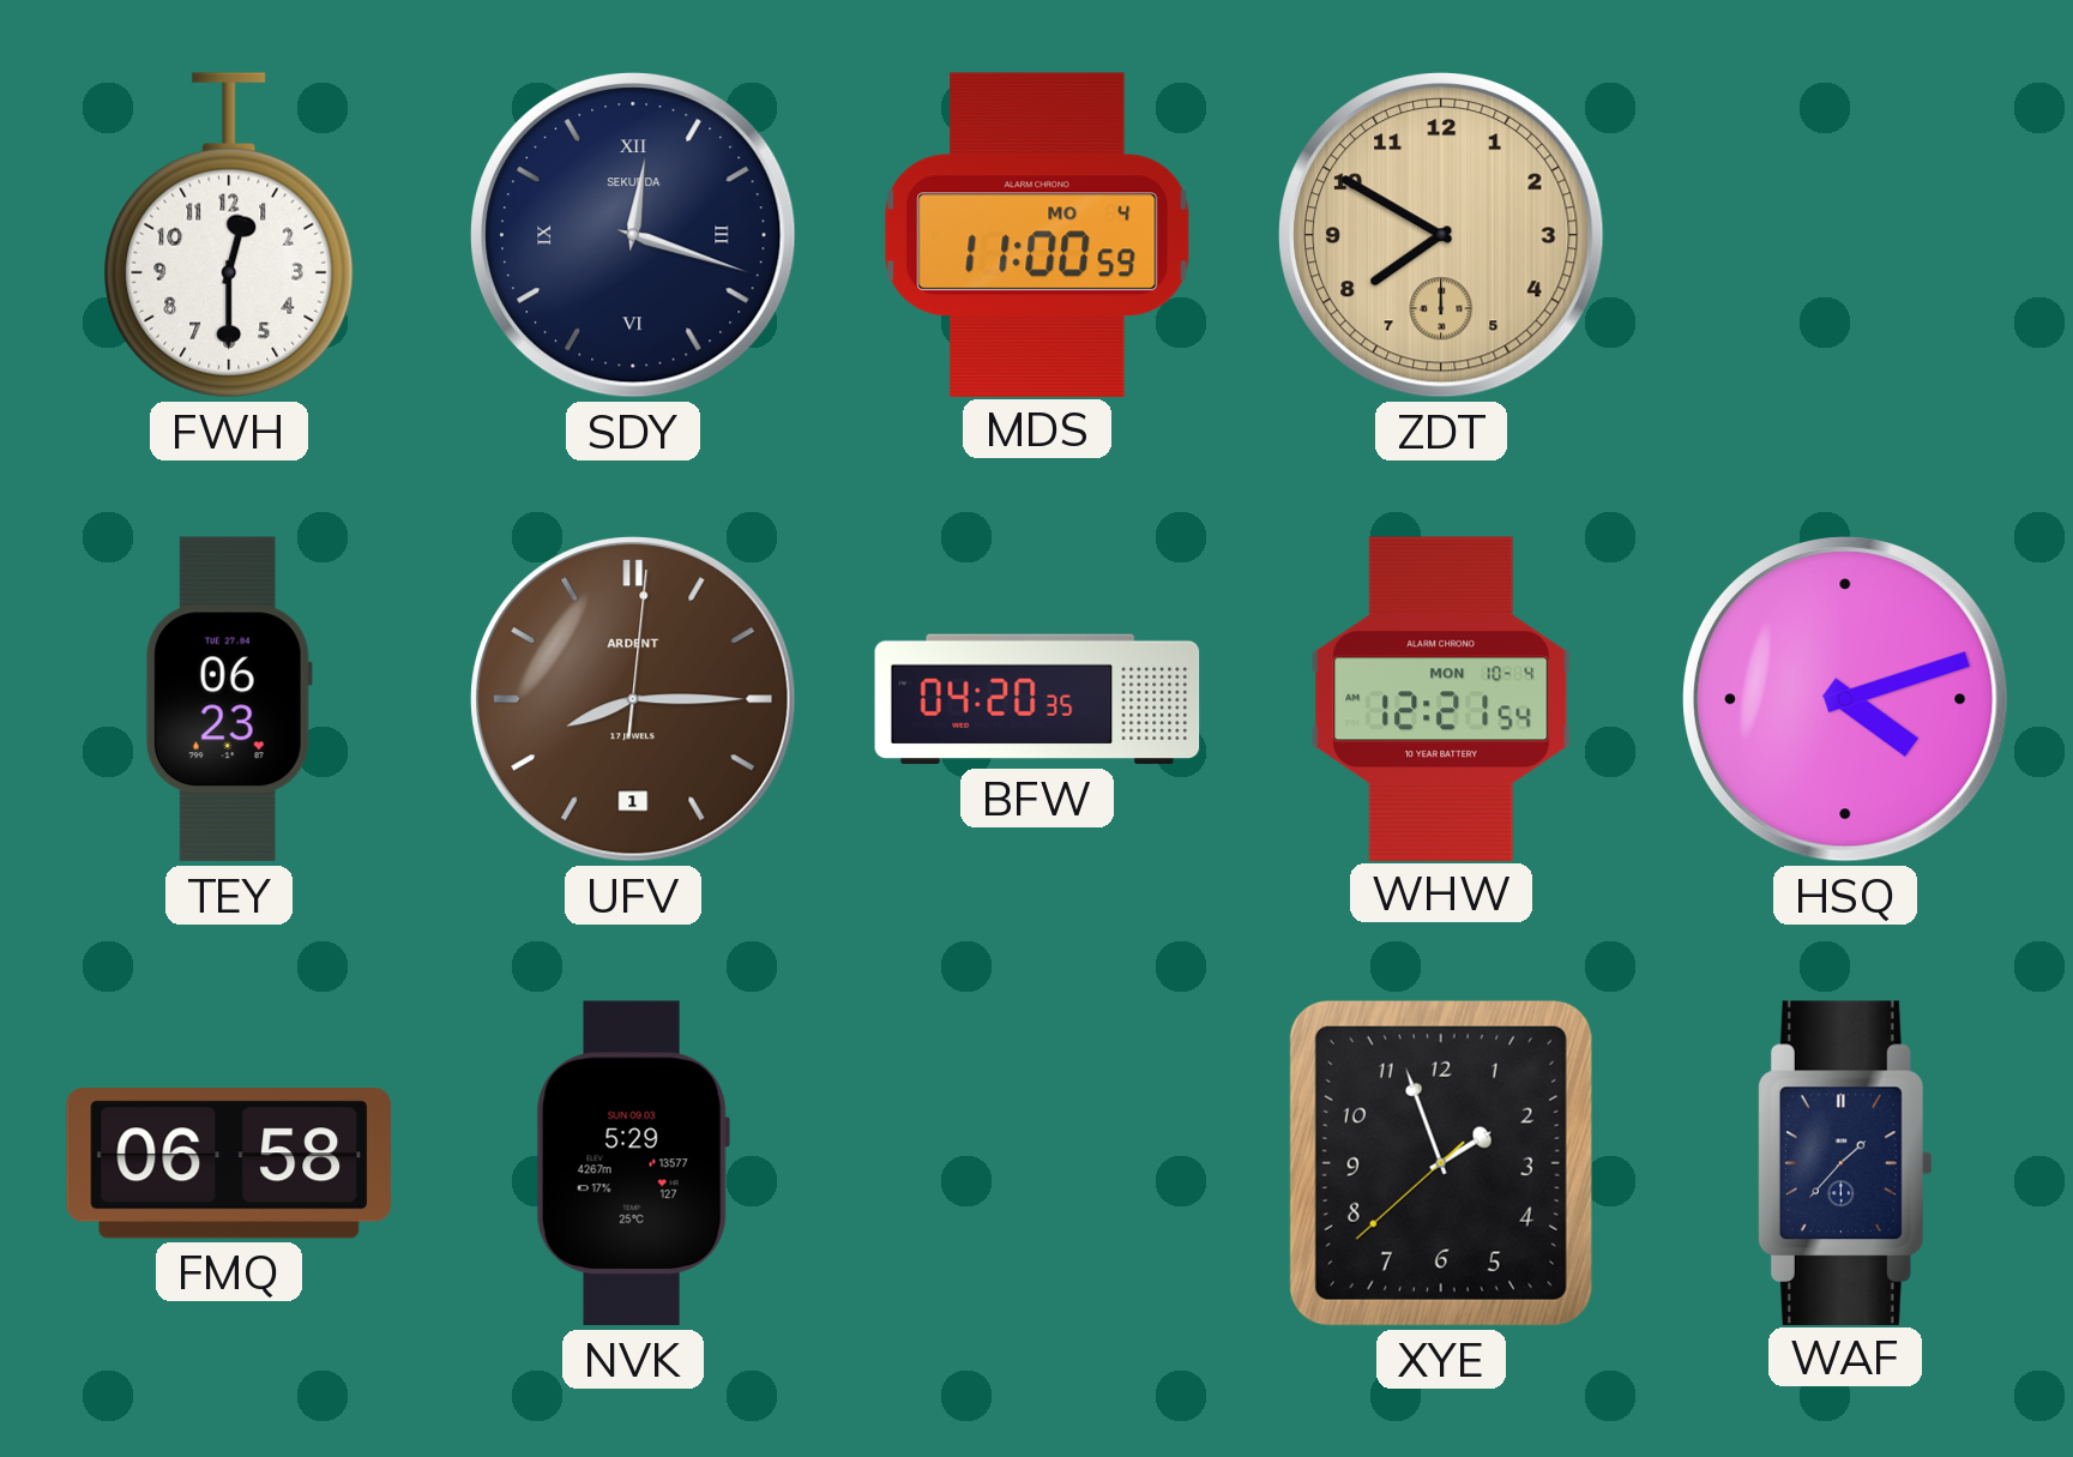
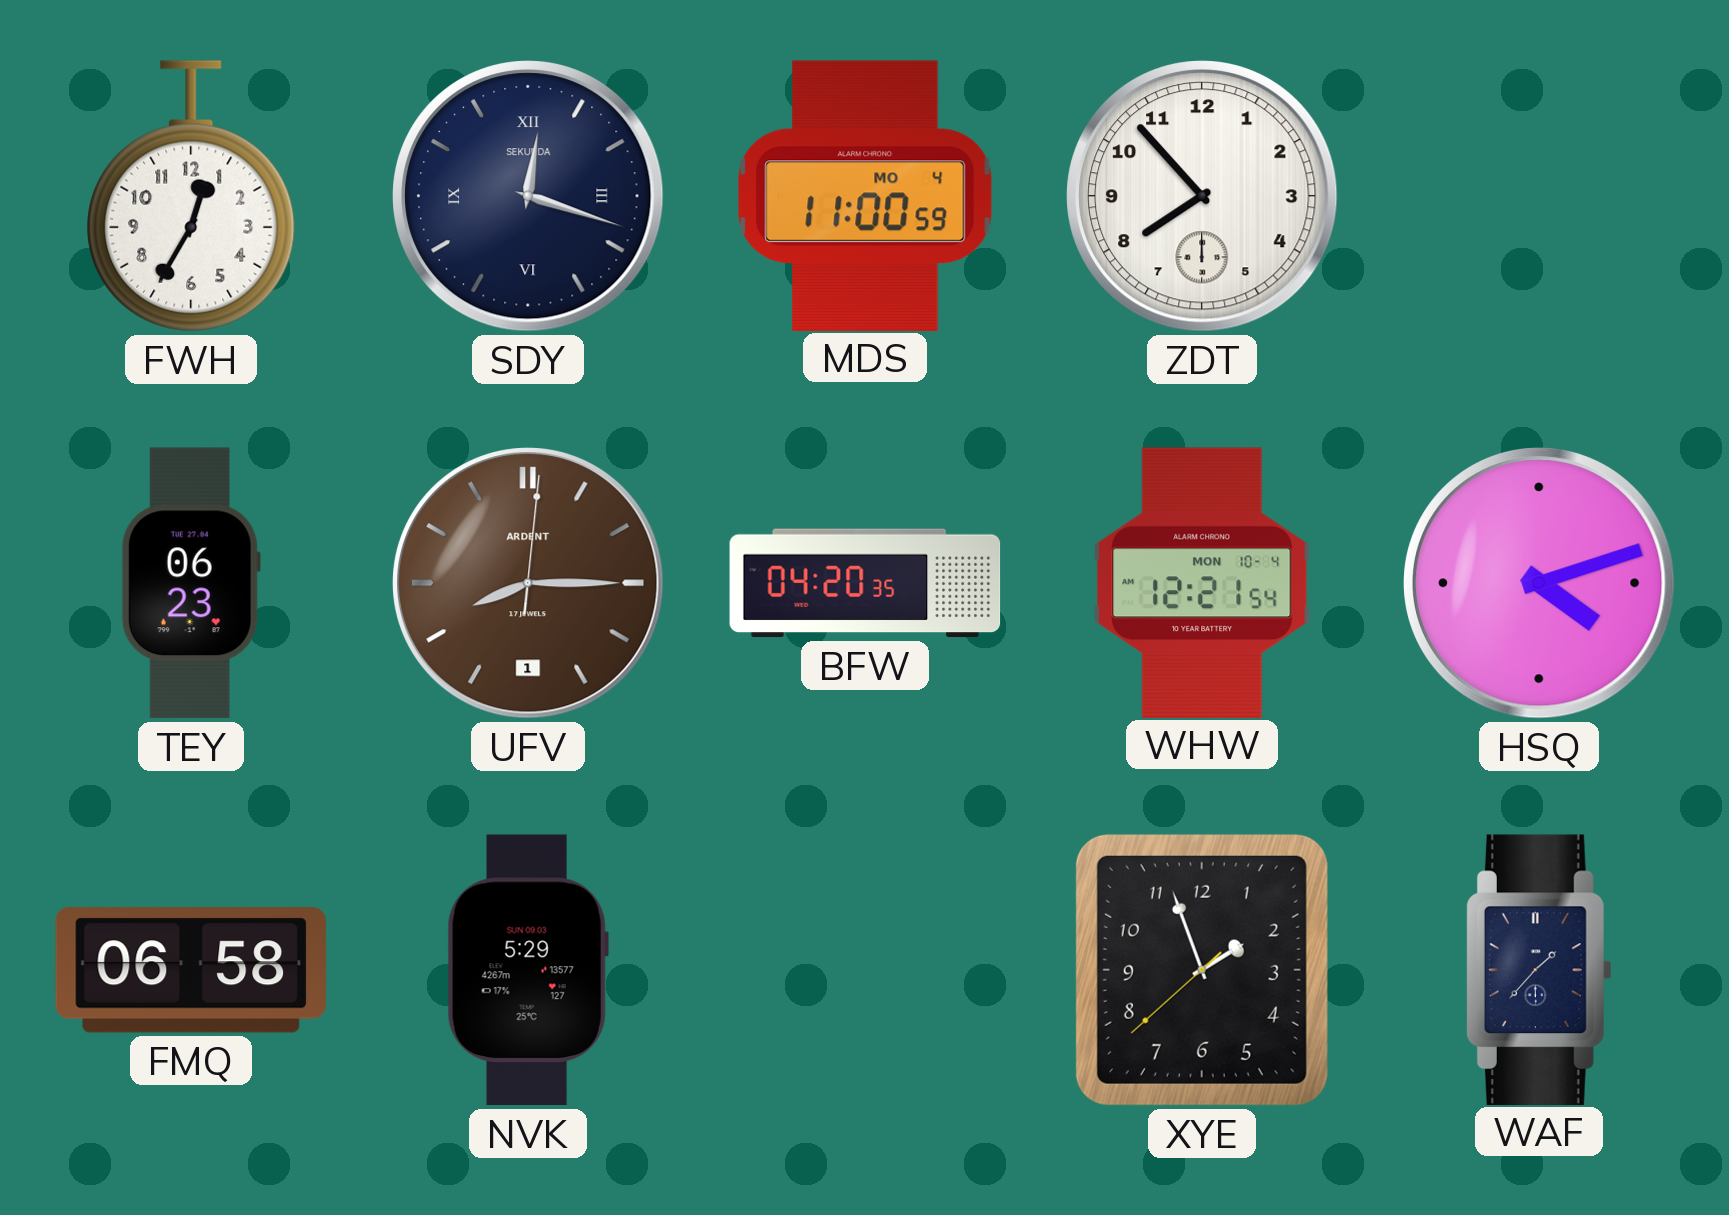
FWH: 12:30 -> 12:35 (191, 196)
ZDT: 7:50 -> 7:53 (1203, 197)
ZDT dial: champagne -> white (1203, 197)
